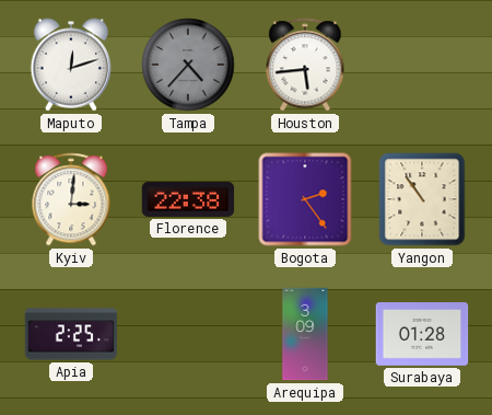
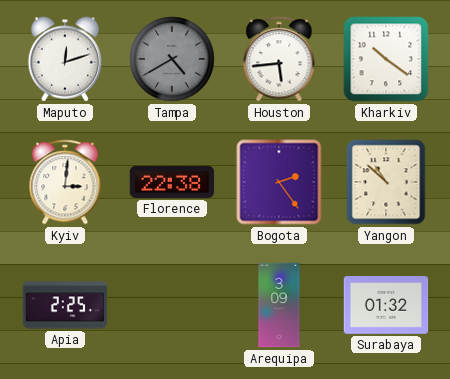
Tampa: 4:37 -> 4:40 (172, 59)
Kharkiv: none -> 10:21 (386, 59)
Yangon: 10:54 -> 10:52 (386, 182)
Surabaya: 01:28 -> 01:32 (386, 305)
